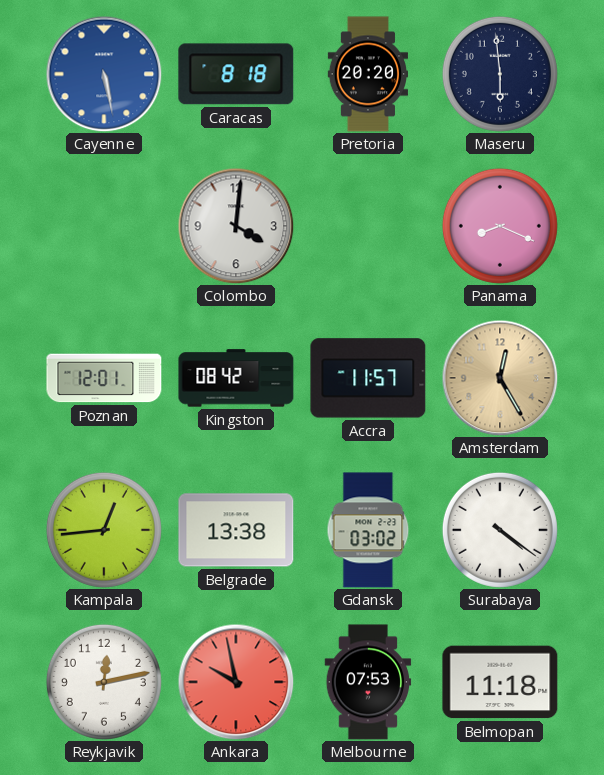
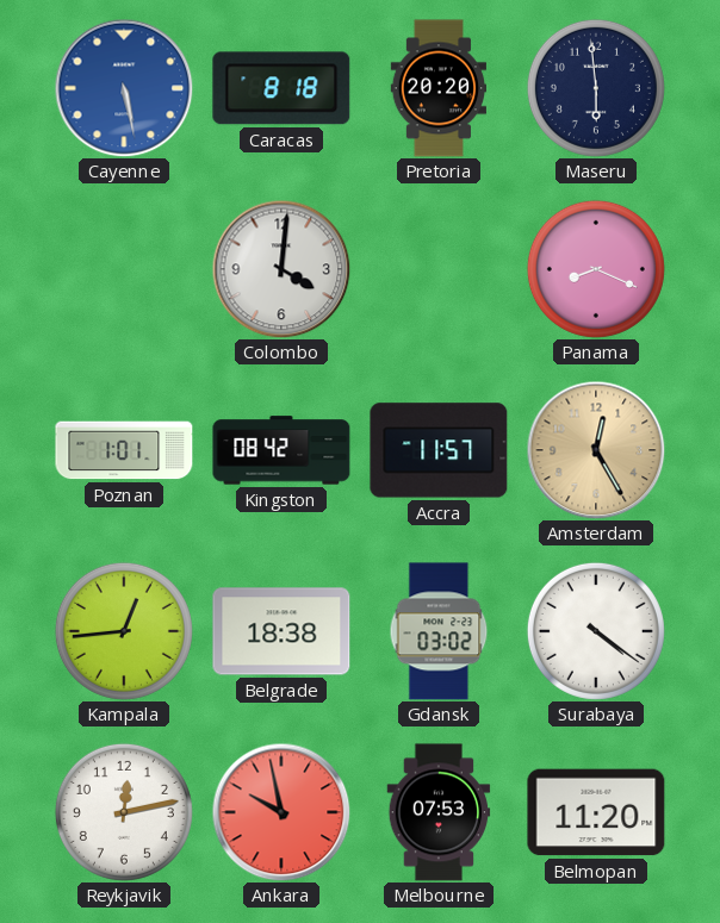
Poznan: 12:01 -> 1:01 (124, 450)
Belgrade: 13:38 -> 18:38 (281, 631)
Belmopan: 11:18 -> 11:20 (596, 812)
